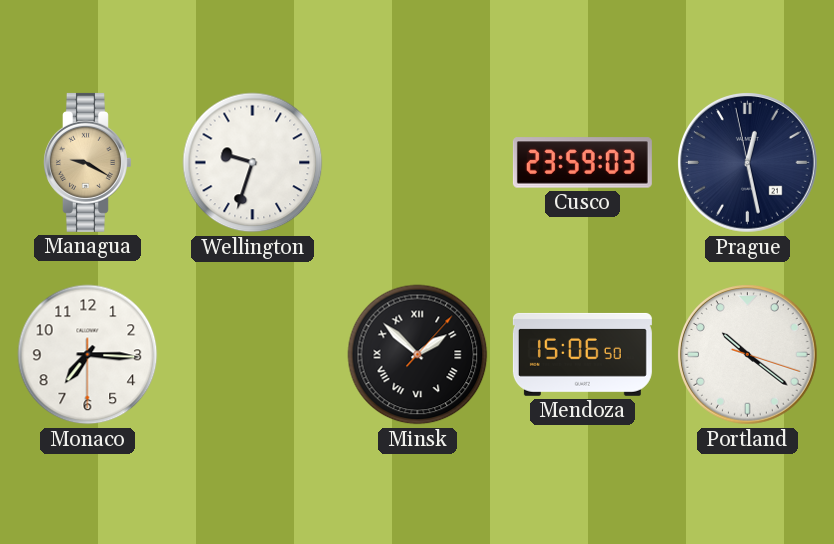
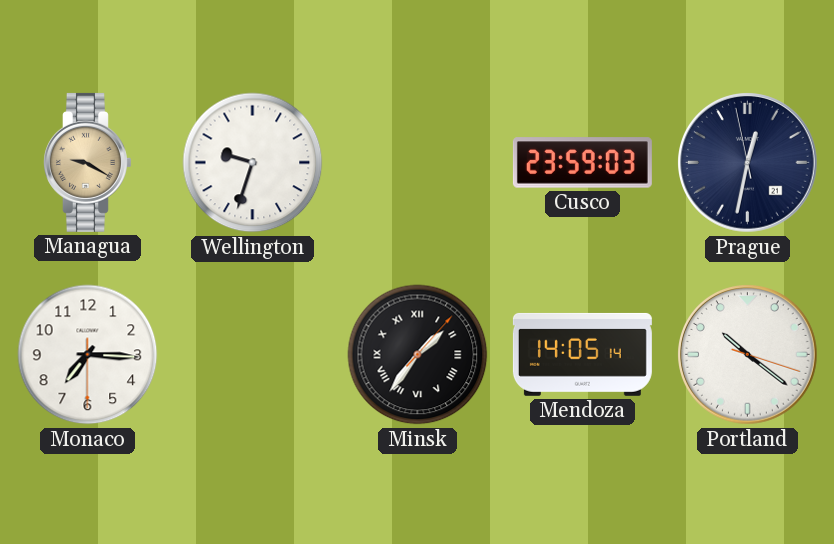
Prague: 12:27 -> 12:31 (748, 163)
Minsk: 1:52 -> 1:36 (418, 355)
Mendoza: 15:06 -> 14:05 (582, 354)
